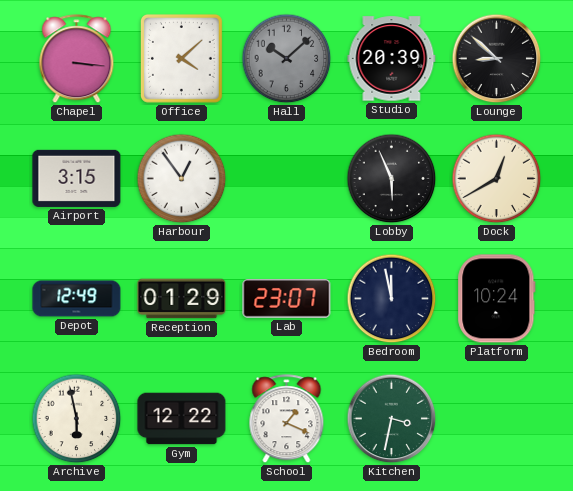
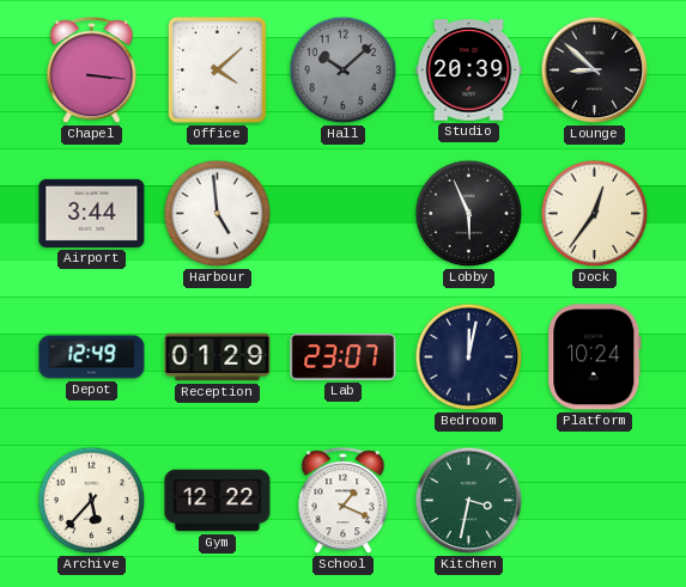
Airport: 3:15 -> 3:44 (92, 213)
Harbour: 12:54 -> 4:59 (218, 214)
Dock: 12:40 -> 12:36 (595, 214)
Bedroom: 11:58 -> 12:02 (469, 357)
Archive: 5:58 -> 5:37 (92, 501)
